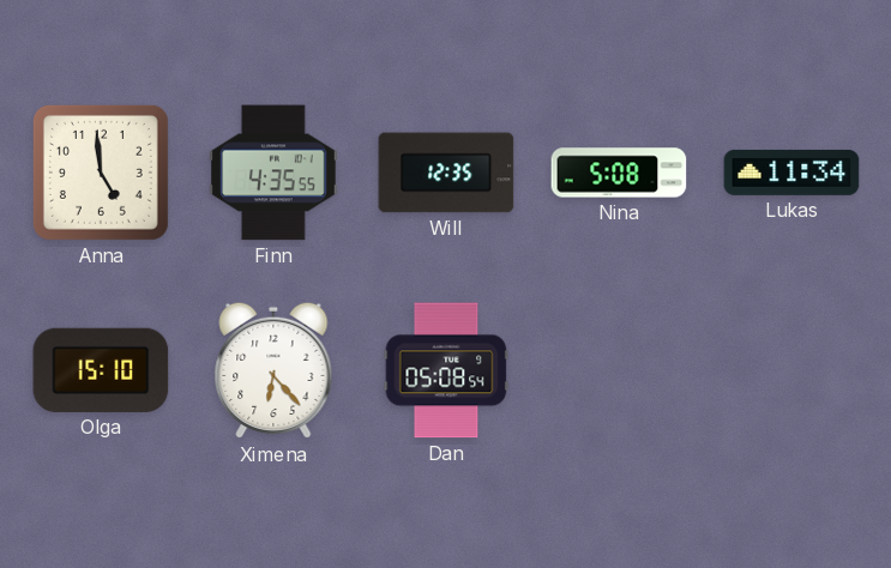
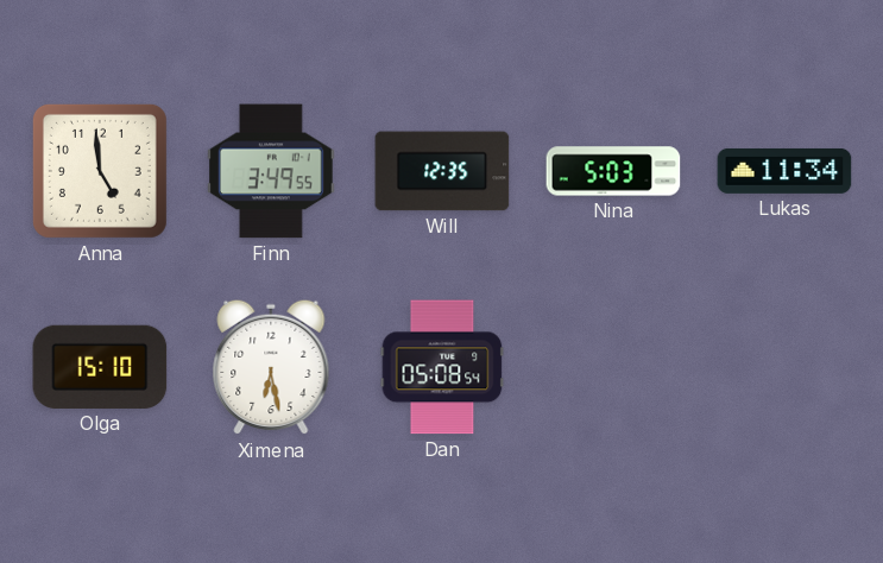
Finn: 4:35 -> 3:49 (272, 171)
Nina: 5:08 -> 5:03 (613, 171)
Ximena: 6:23 -> 6:28 (271, 367)
